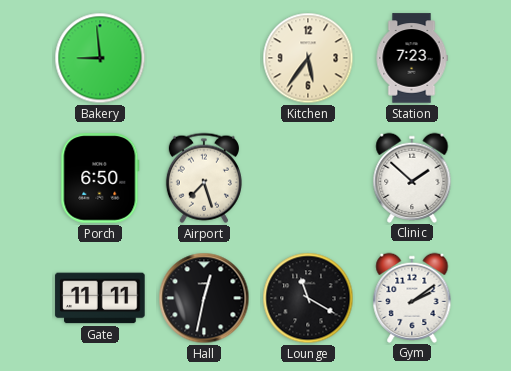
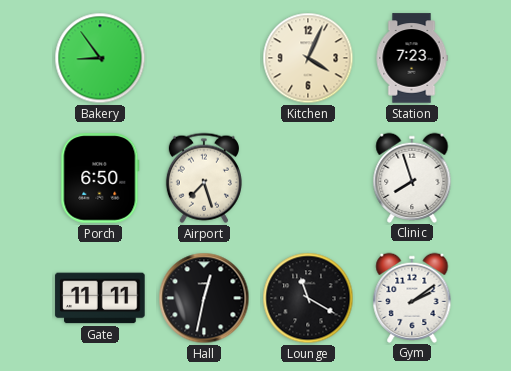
Bakery: 8:59 -> 8:54 (100, 58)
Kitchen: 5:36 -> 4:04 (308, 58)
Clinic: 1:52 -> 7:57 (412, 177)
